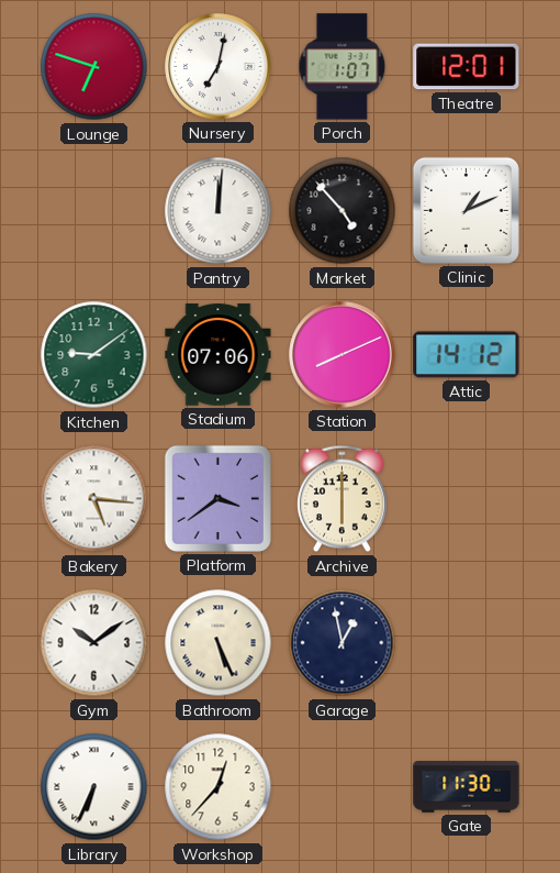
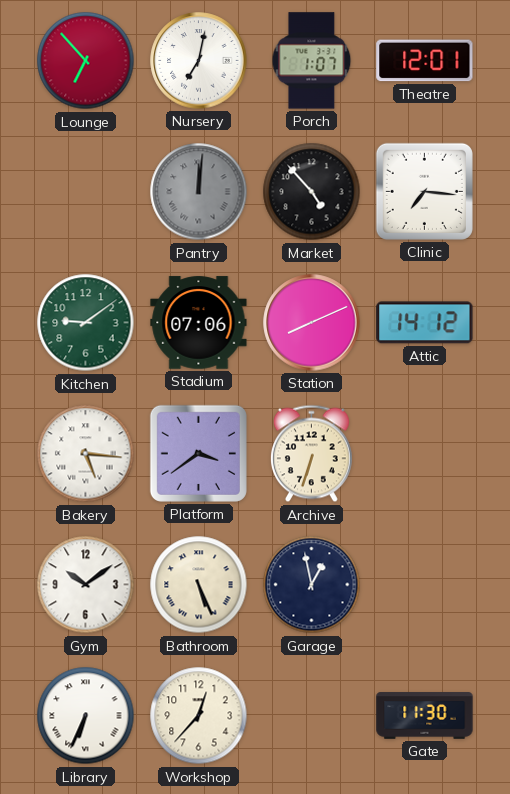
Lounge: 6:48 -> 6:53 (86, 61)
Pantry dial: white -> grey (199, 192)
Clinic: 1:11 -> 7:16 (424, 191)
Archive: 6:00 -> 6:33 (311, 454)
